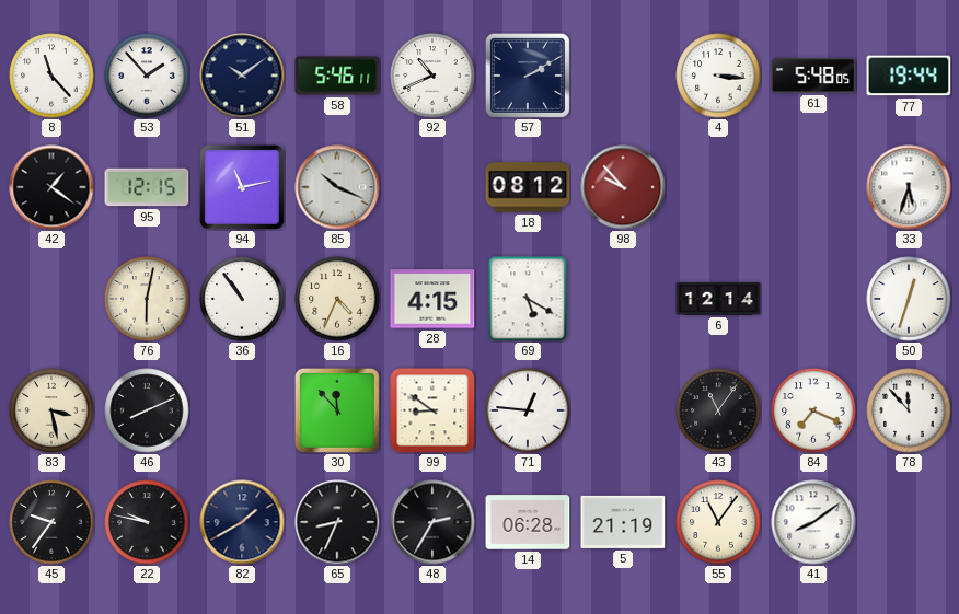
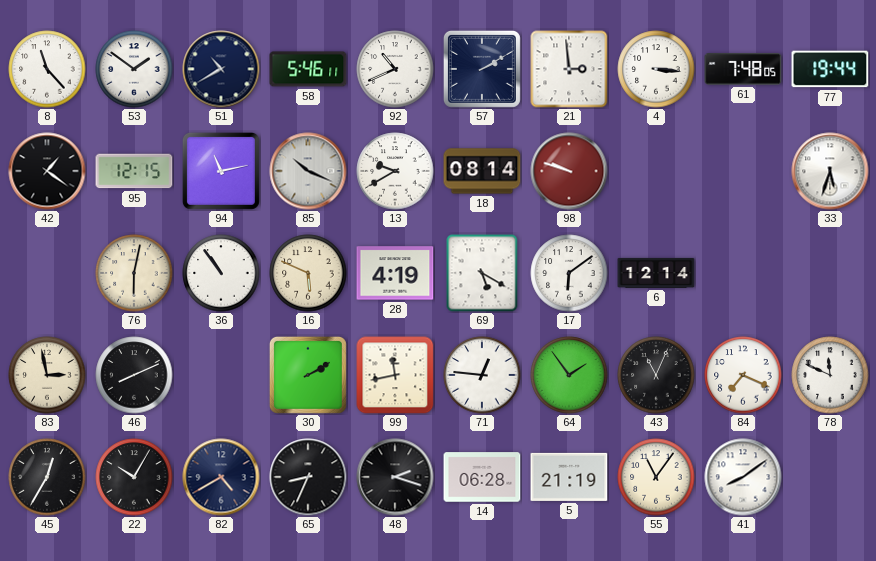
53: 1:53 -> 1:51 (134, 69)
51: 10:09 -> 10:40 (221, 69)
21: none -> 2:59 (569, 69)
61: 5:48 -> 7:48 (743, 69)
13: none -> 9:40 (395, 171)
18: 08:12 -> 08:14 (482, 171)
98: 9:53 -> 9:48 (569, 171)
16: 4:34 -> 5:49 (308, 273)
28: 4:15 -> 4:19 (395, 273)
17: none -> 6:09 (569, 273)
50: 12:33 -> none (909, 299)
83: 3:28 -> 2:58 (47, 375)
30: 11:53 -> 2:10 (308, 375)
99: 8:51 -> 11:43 (395, 375)
64: none -> 1:54 (569, 375)
43: 11:06 -> 11:04 (656, 375)
78: 11:53 -> 11:49 (830, 375)
45: 9:36 -> 12:35 (47, 477)
22: 9:47 -> 10:05 (134, 477)
82: 1:40 -> 4:40 (221, 477)
48: 2:35 -> 2:18 (395, 477)
